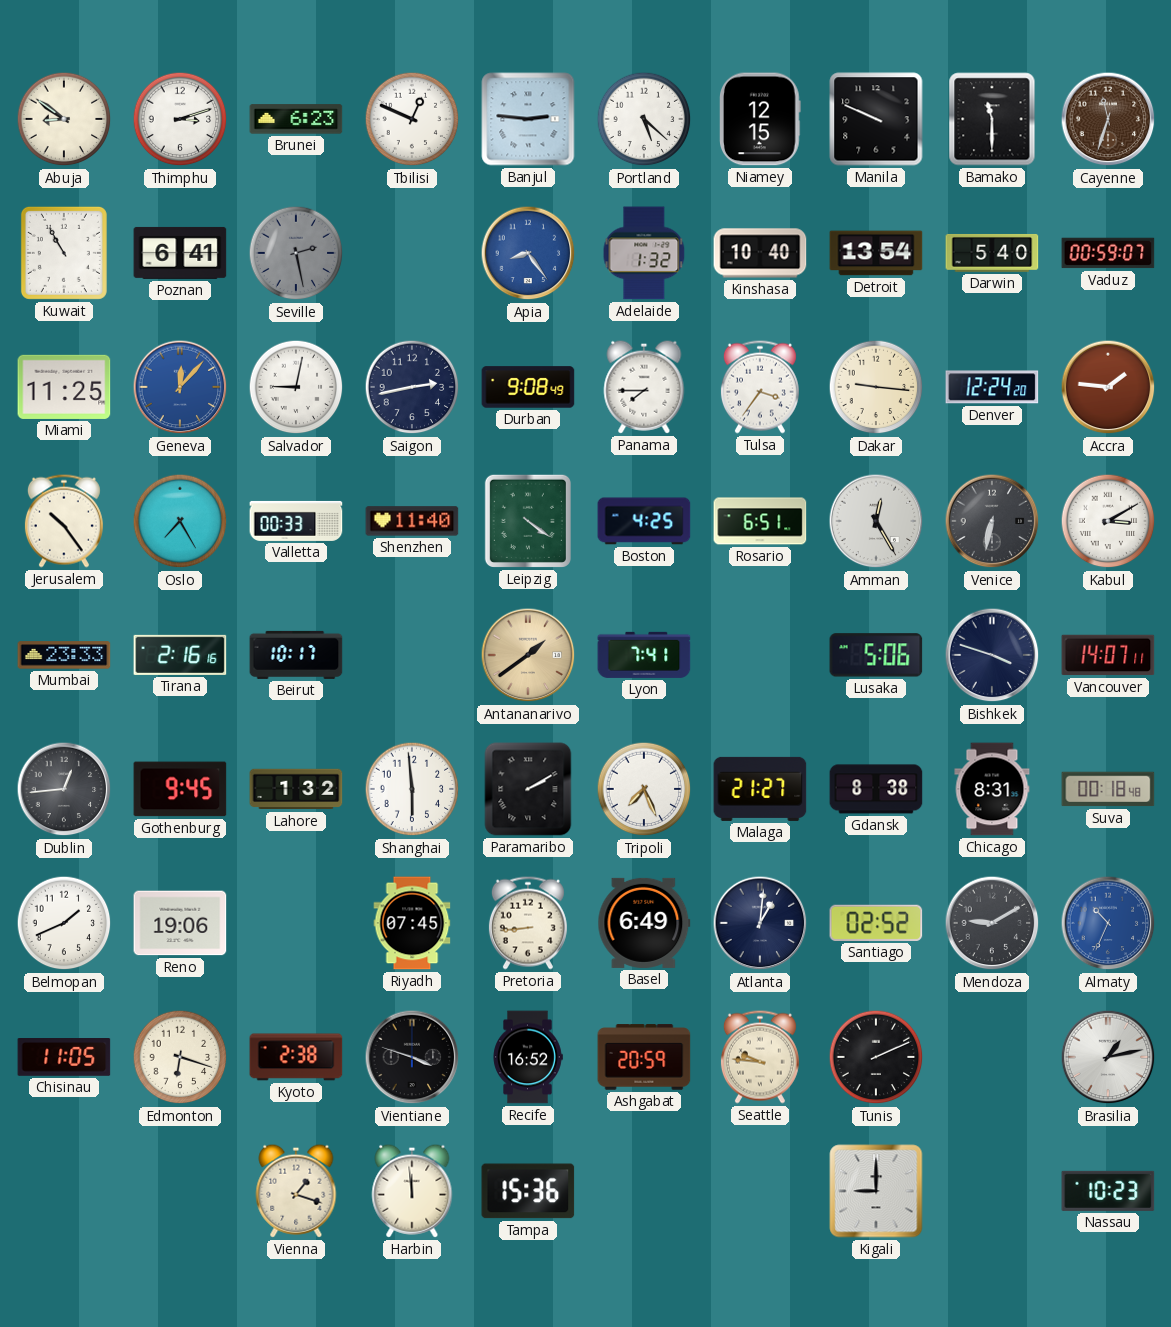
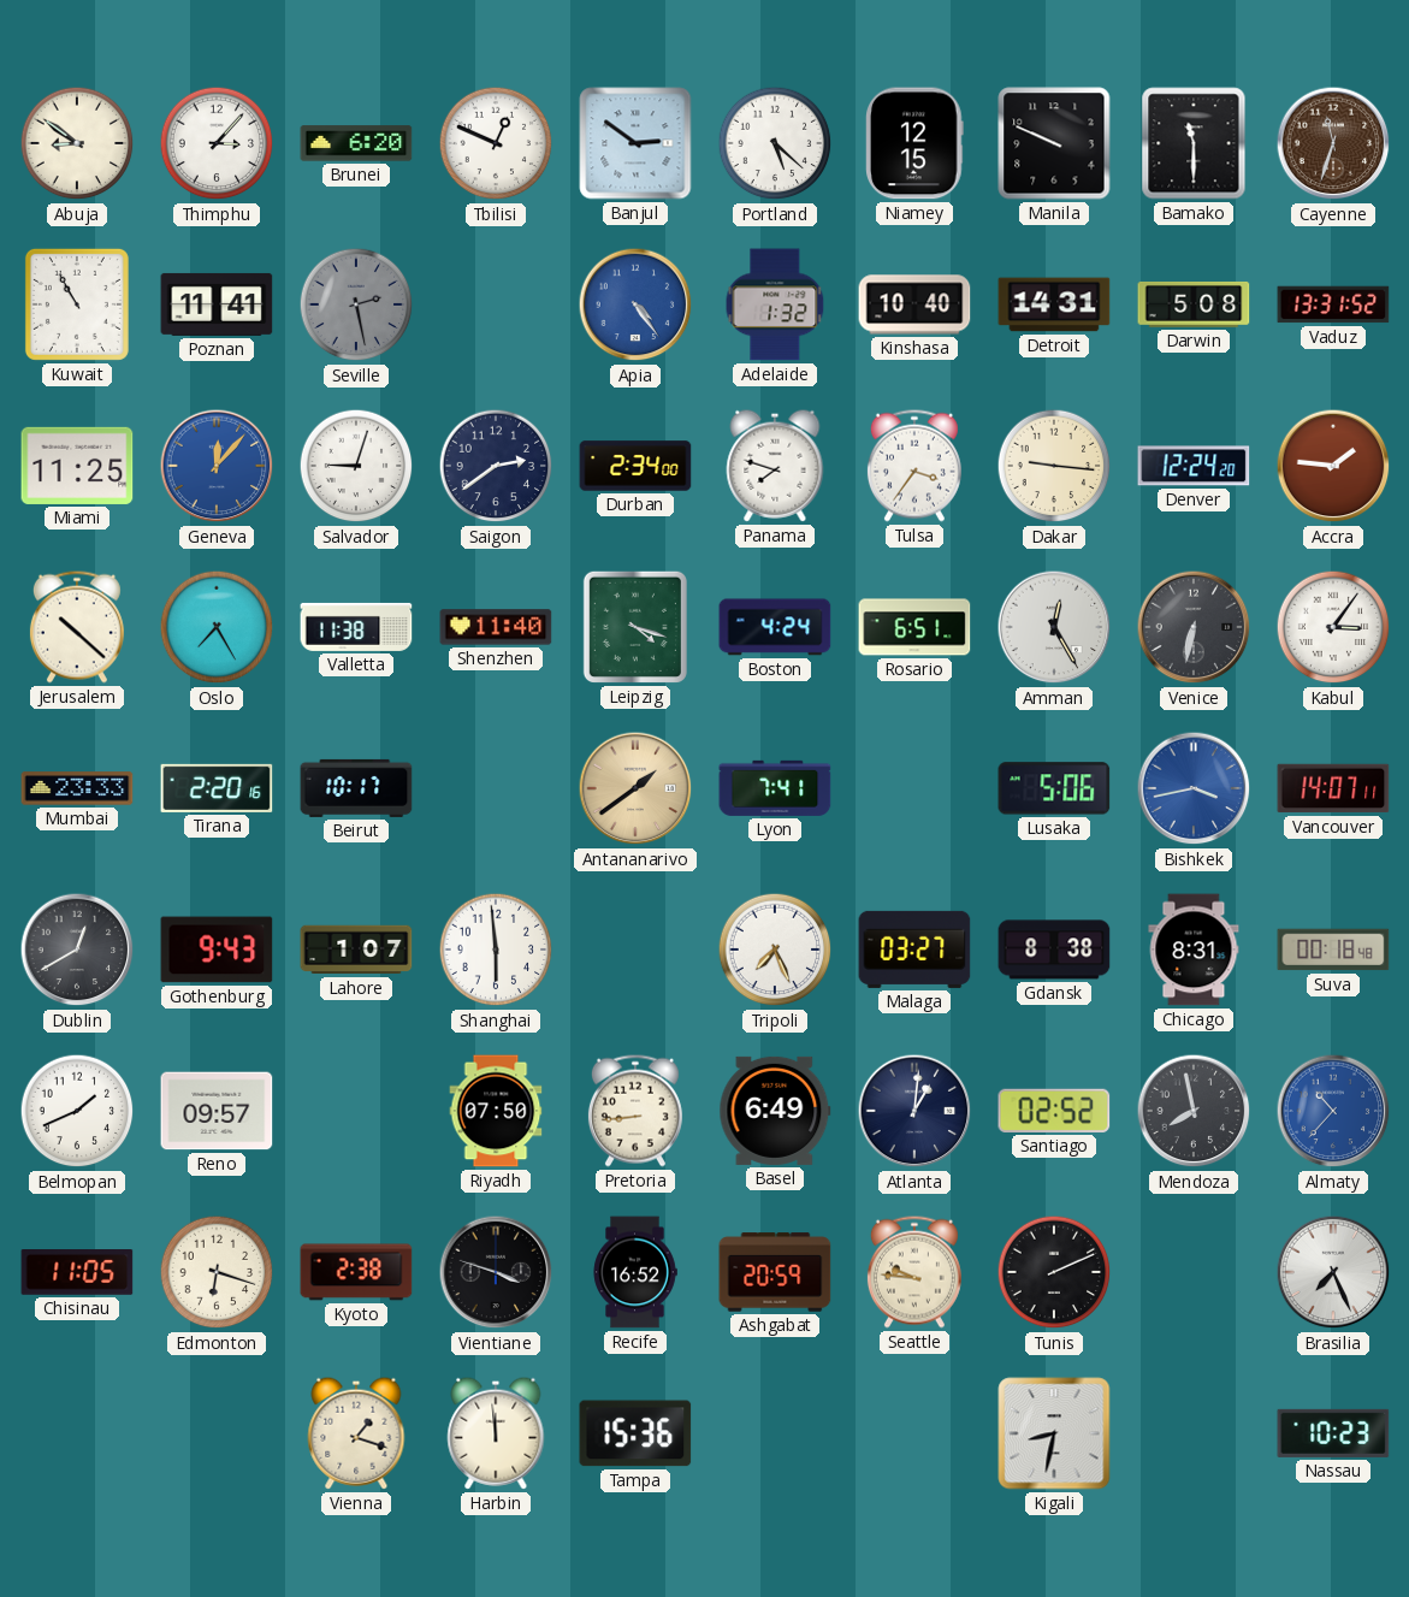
Thimphu: 3:12 -> 3:07 (217, 143)
Brunei: 6:23 -> 6:20 (356, 143)
Banjul: 2:46 -> 2:51 (635, 143)
Poznan: 6:41 -> 11:41 (217, 304)
Apia: 8:24 -> 4:24 (635, 304)
Detroit: 13:54 -> 14:31 (1054, 304)
Darwin: 5:40 -> 5:08 (1194, 304)
Vaduz: 00:59 -> 13:31 (1333, 304)
Salvador: 9:02 -> 9:03 (356, 466)
Saigon: 2:43 -> 2:39 (496, 466)
Durban: 9:08 -> 2:34 (635, 466)
Panama: 7:45 -> 7:48 (775, 466)
Jerusalem: 10:24 -> 10:22 (77, 627)
Valletta: 00:33 -> 11:38 (356, 627)
Leipzig: 4:21 -> 4:18 (635, 627)
Boston: 4:25 -> 4:24 (775, 627)
Kabul: 3:10 -> 3:06 (1333, 627)
Tirana: 2:16 -> 2:20 (217, 788)
Bishkek: 3:48 -> 3:43 (1194, 788)
Bishkek dial: navy -> blue (1194, 788)
Dublin: 12:44 -> 12:40 (77, 950)
Gothenburg: 9:45 -> 9:43 (217, 950)
Lahore: 1:32 -> 1:07 (356, 950)
Paramaribo: 2:10 -> none (528, 789)
Malaga: 21:27 -> 03:27 (914, 950)
Reno: 19:06 -> 09:57 (217, 1111)
Riyadh: 07:45 -> 07:50 (496, 1111)
Mendoza: 9:10 -> 7:58 (1194, 1111)
Almaty: 10:34 -> 10:37 (1333, 1111)
Brasilia: 1:13 -> 7:26 (1333, 1272)
Kigali: 9:00 -> 8:32 (1054, 1433)
